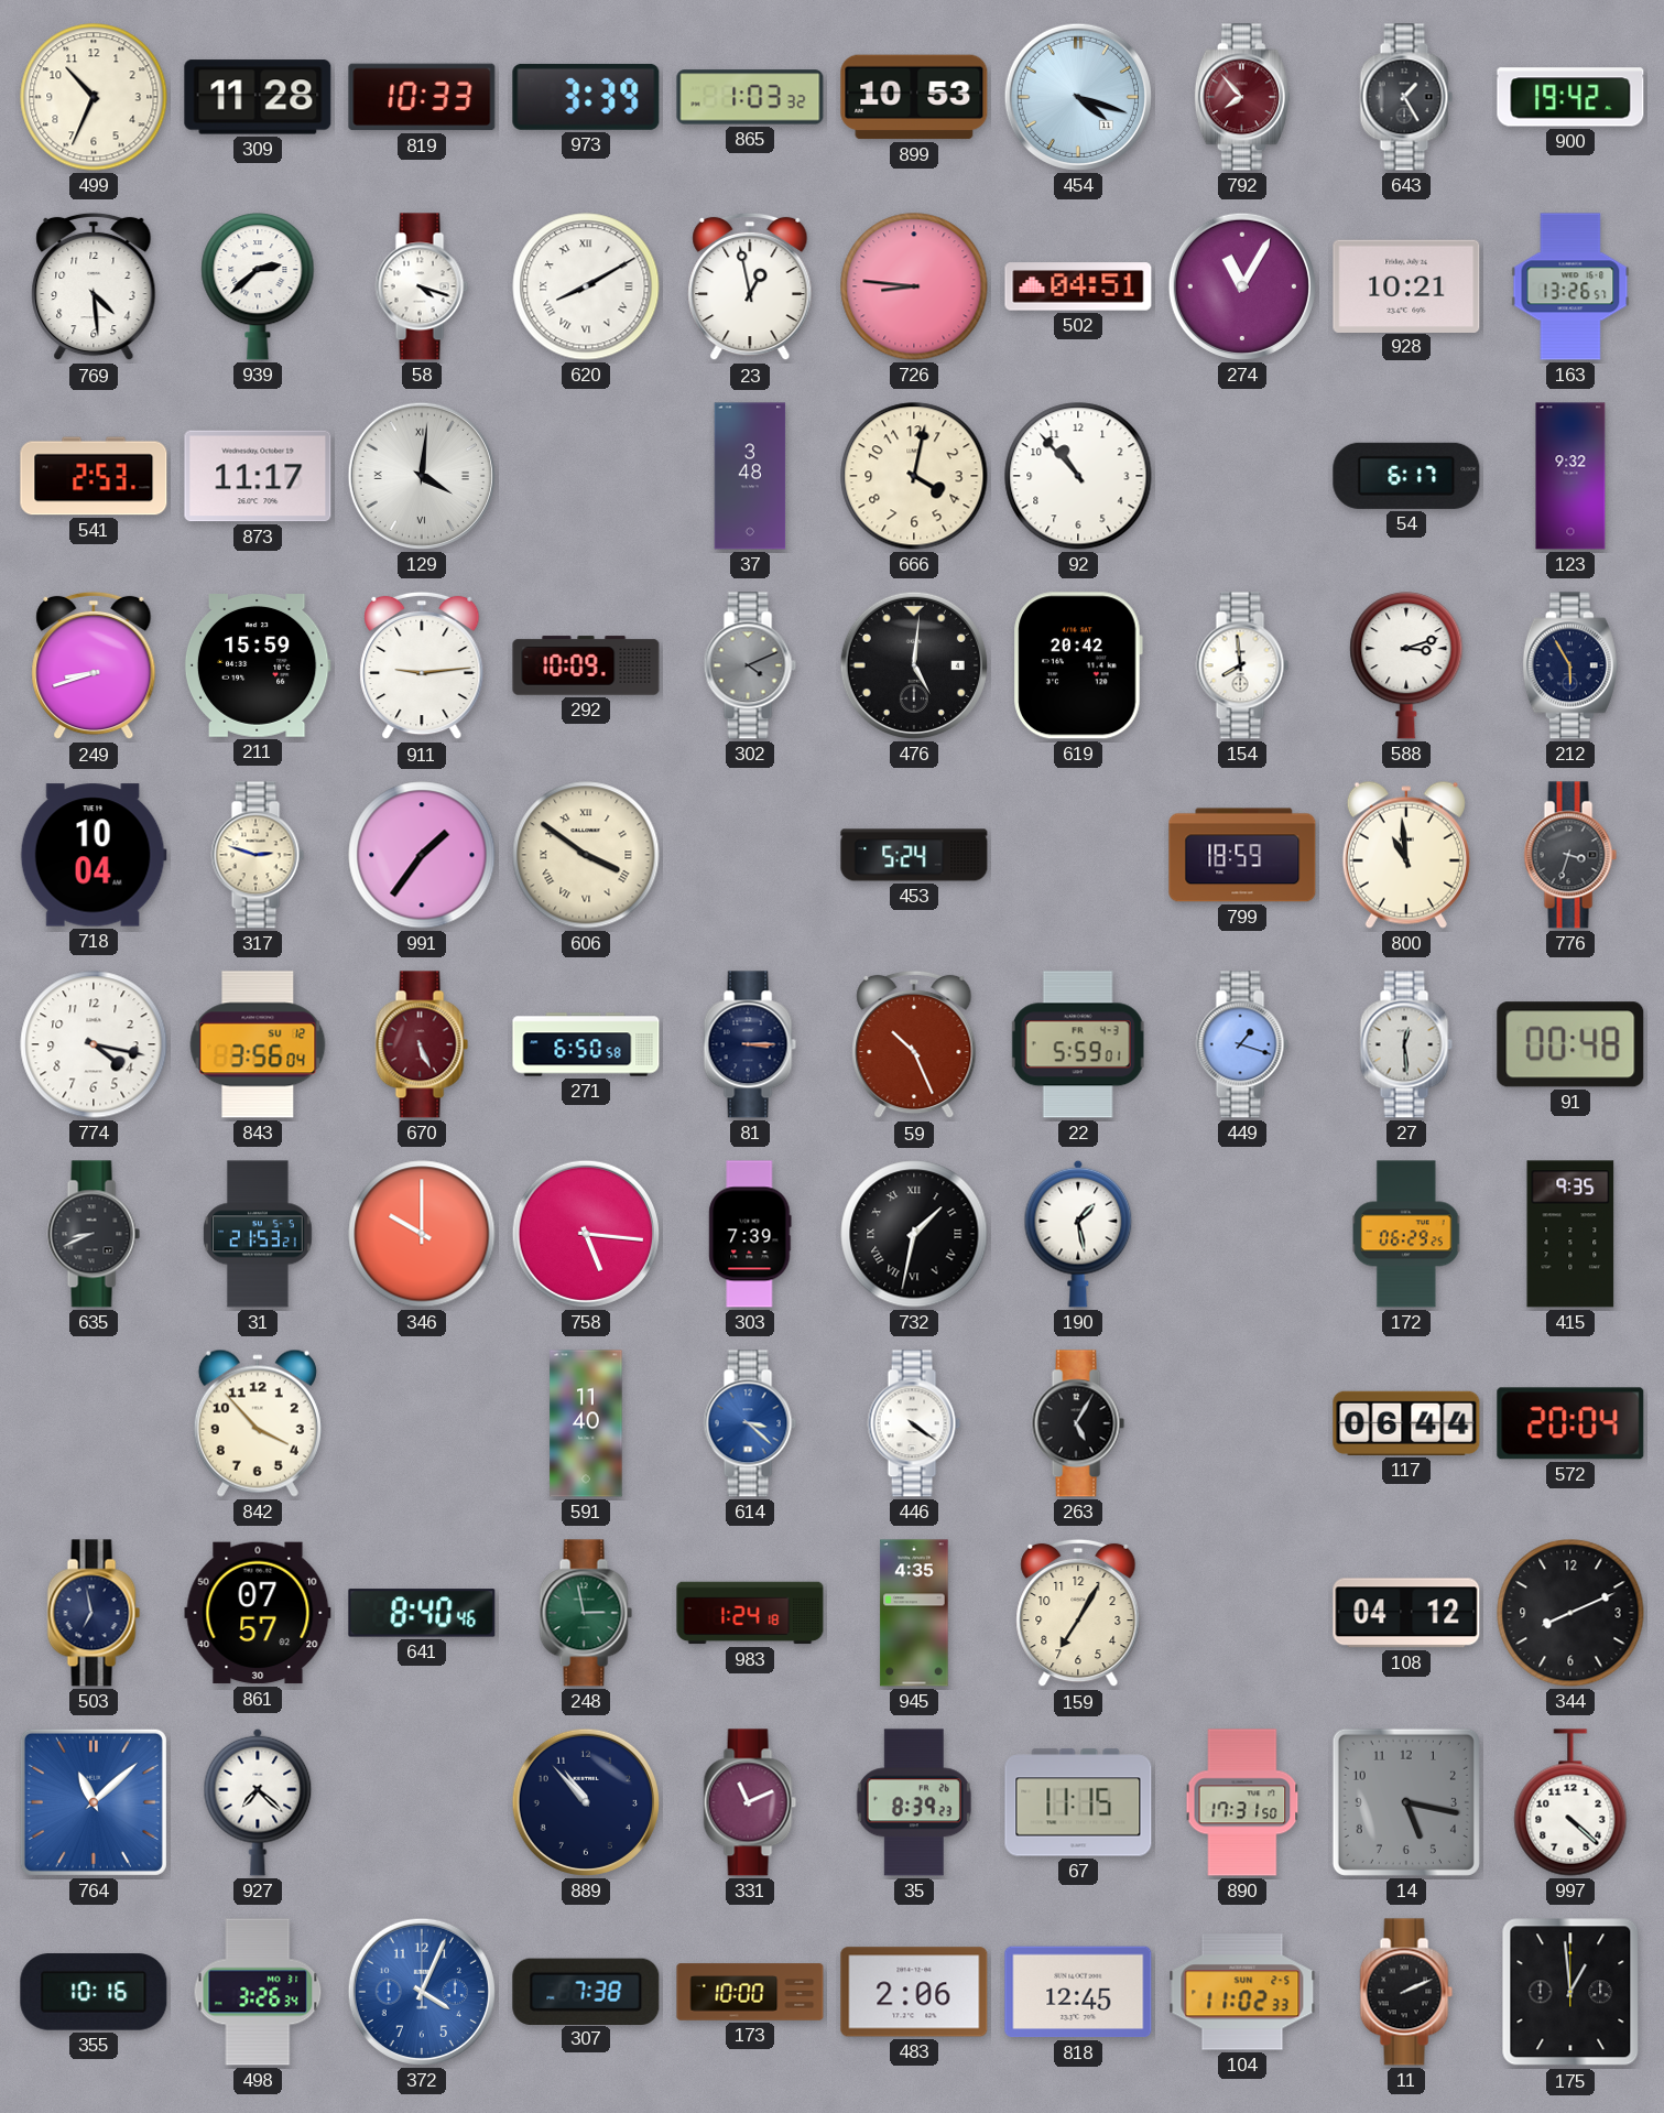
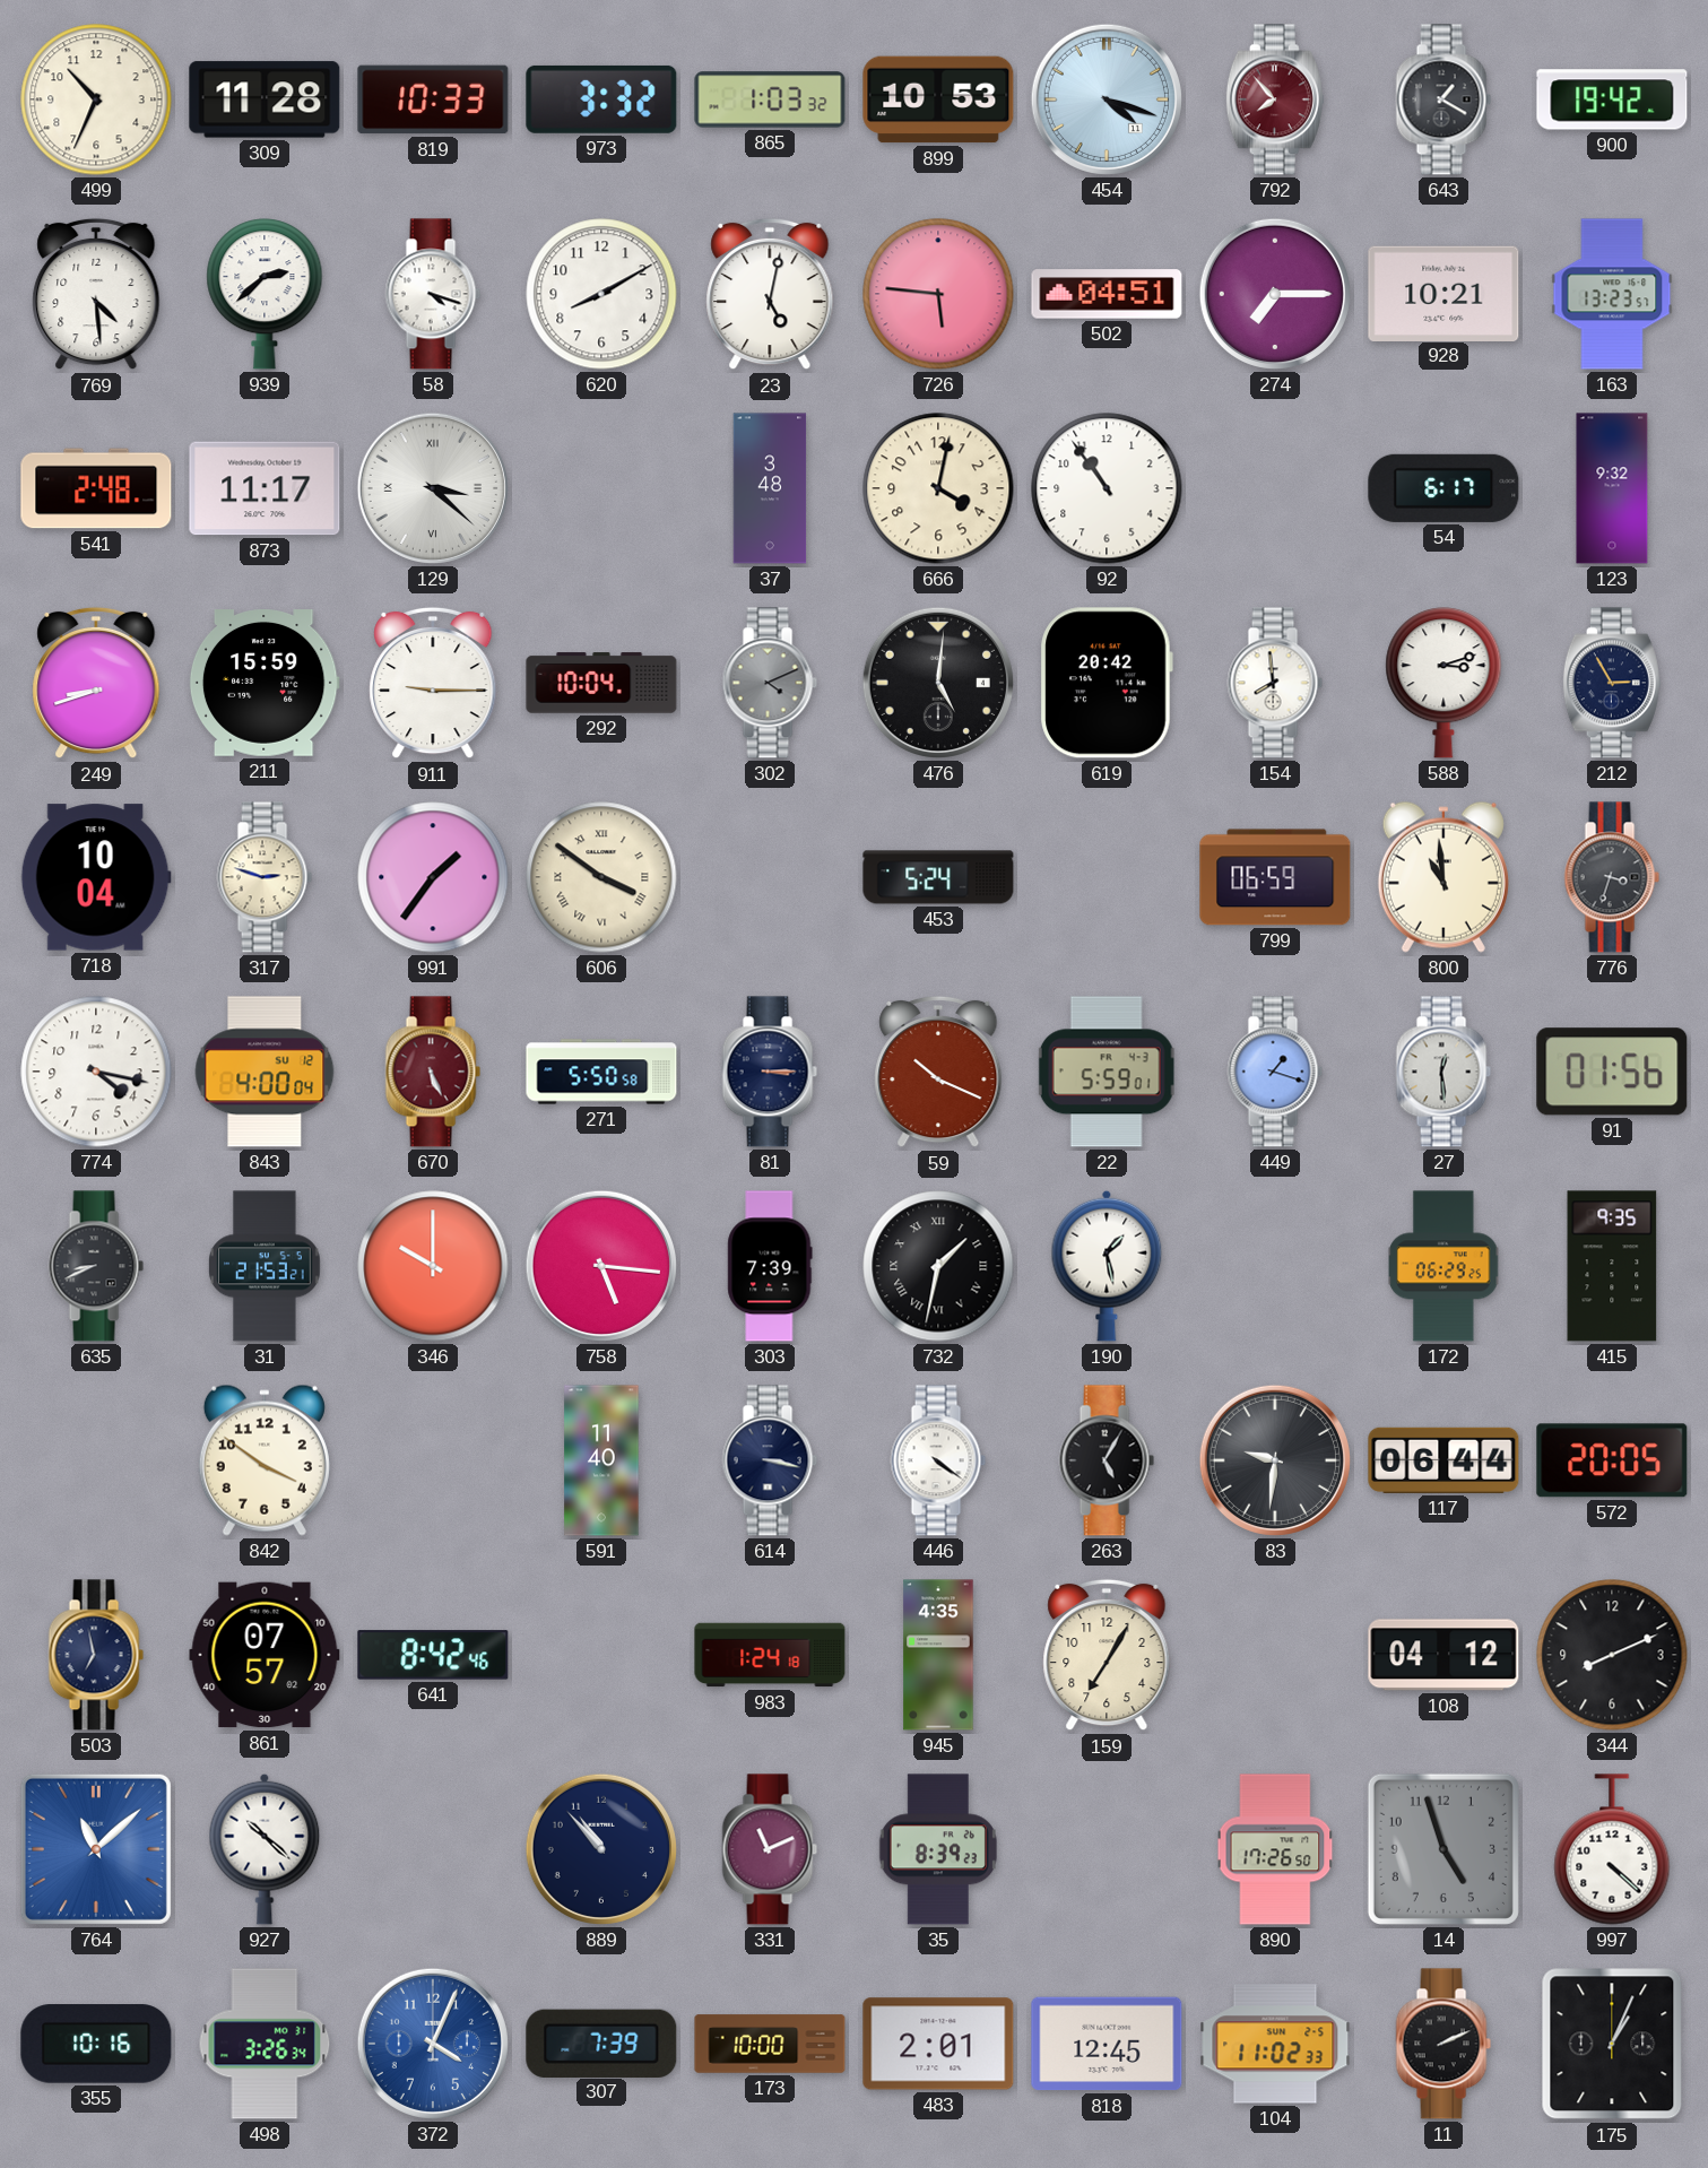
973: 3:39 -> 3:32 (601, 99)
643: 1:25 -> 1:20 (1443, 99)
620 numerals: Roman -> Arabic (601, 294)
23: 12:58 -> 5:02 (770, 294)
726: 8:46 -> 5:46 (938, 294)
274: 11:05 -> 7:15 (1275, 294)
163: 13:26 -> 13:23 (1612, 294)
541: 2:53 -> 2:48 (96, 488)
129: 4:01 -> 3:22 (433, 488)
92: 10:53 -> 10:54 (1107, 488)
911: 9:14 -> 9:15 (433, 683)
292: 10:09 -> 10:04 (601, 683)
212: 5:55 -> 2:55 (1612, 683)
799: 18:59 -> 06:59 (1275, 877)
843: 3:56 -> 4:00 (265, 1072)
271: 6:50 -> 5:50 (601, 1072)
59: 10:26 -> 10:19 (938, 1072)
91: 00:48 -> 01:56 (1612, 1072)
842: 3:53 -> 3:51 (265, 1460)
614: 3:22 -> 3:17 (770, 1460)
614 dial: blue -> navy (770, 1460)
83: none -> 9:31 (1275, 1460)
572: 20:04 -> 20:05 (1612, 1460)
641: 8:40 -> 8:42 (433, 1655)
248: 2:58 -> none (586, 1613)
927: 7:22 -> 10:22 (265, 1849)
67: 11:15 -> none (1078, 1802)
890: 17:31 -> 17:26 (1275, 1849)
14: 5:17 -> 4:57 (1443, 1849)
307: 7:38 -> 7:39 (601, 2043)
483: 2:06 -> 2:01 (938, 2044)
175: 12:59 -> 1:04 (1612, 2044)
